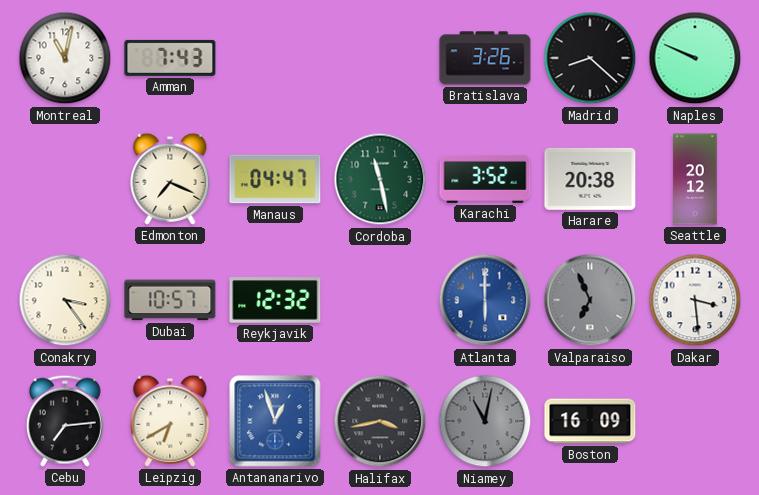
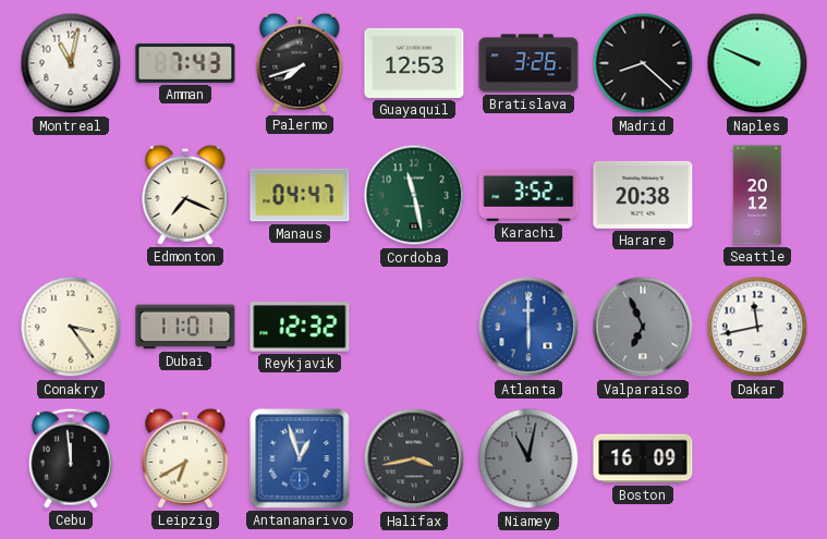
Palermo: none -> 7:42 (300, 63)
Guayaquil: none -> 12:53 (414, 63)
Dubai: 10:57 -> 11:01 (185, 327)
Dakar: 3:29 -> 11:43 (757, 327)
Cebu: 7:14 -> 11:59 (71, 458)
